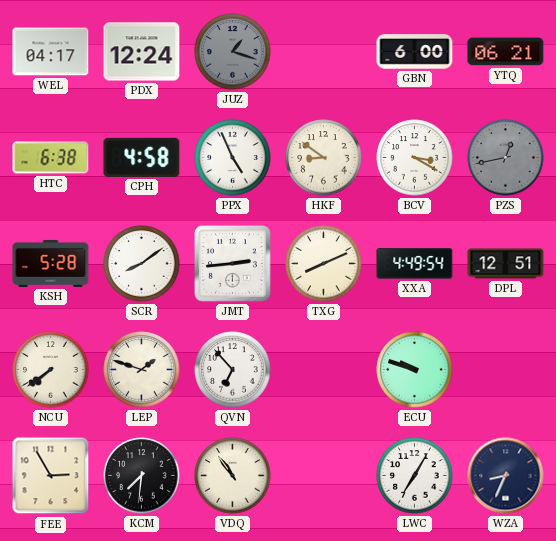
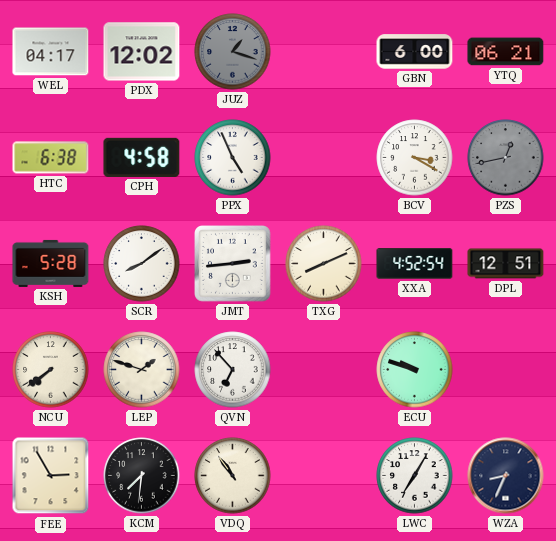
PDX: 12:24 -> 12:02 (142, 52)
HKF: 8:51 -> none (324, 158)
XXA: 4:49 -> 4:52 (415, 264)
